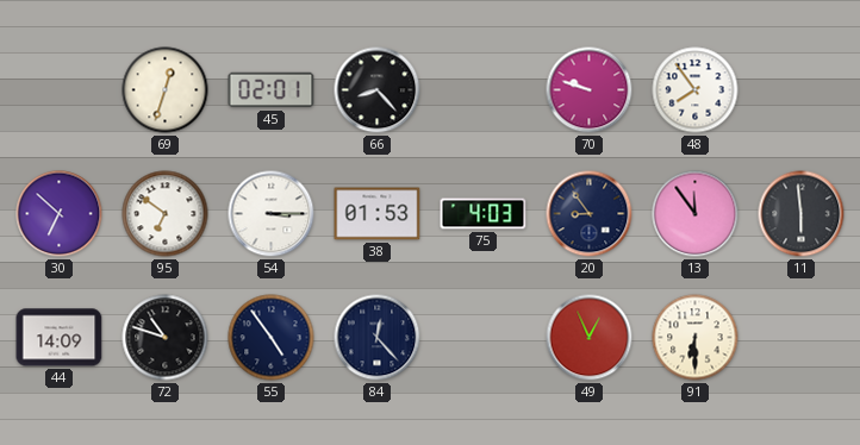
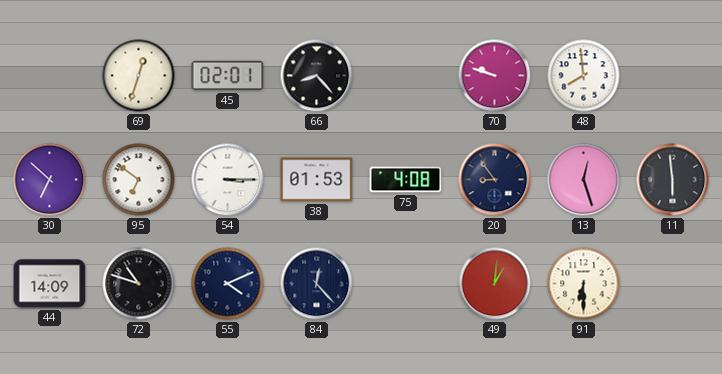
48: 7:54 -> 7:59 (584, 76)
75: 4:03 -> 4:08 (406, 180)
13: 11:54 -> 12:27 (584, 180)
55: 4:54 -> 4:11 (228, 284)
49: 12:56 -> 1:01 (495, 284)
